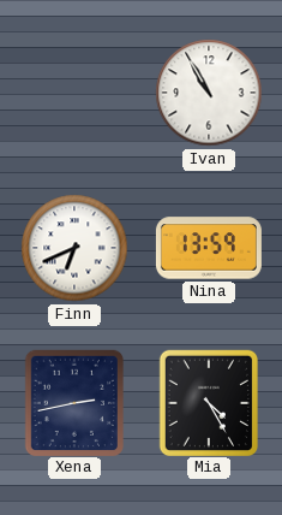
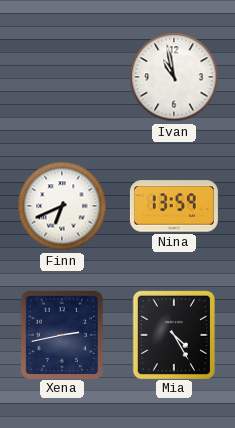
Ivan: 10:55 -> 10:58 (174, 77)
